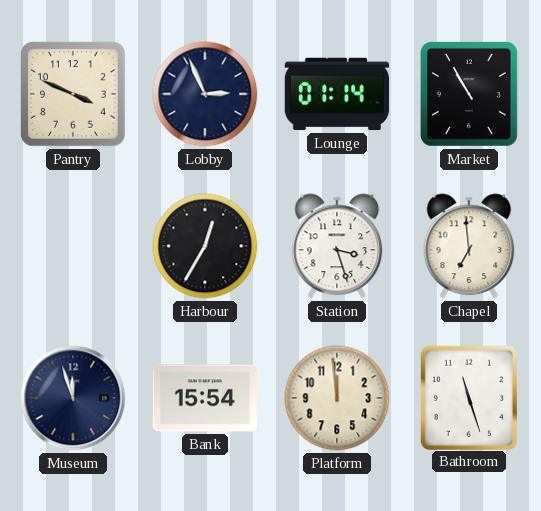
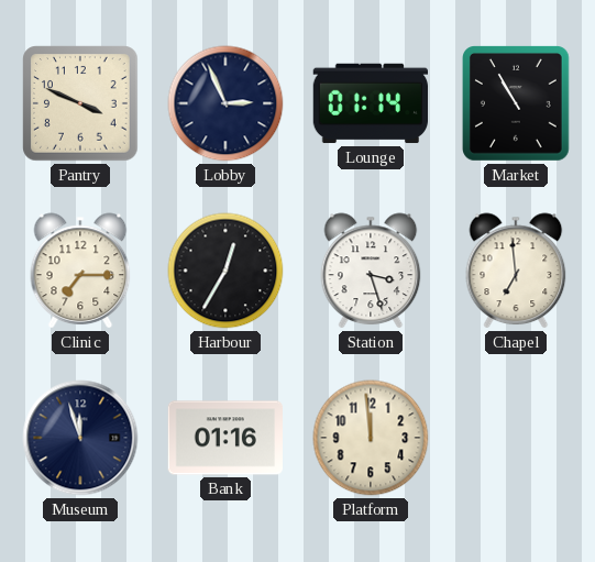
Clinic: none -> 7:15 (80, 271)
Bank: 15:54 -> 01:16 (224, 438)
Bathroom: 11:27 -> none (468, 397)
